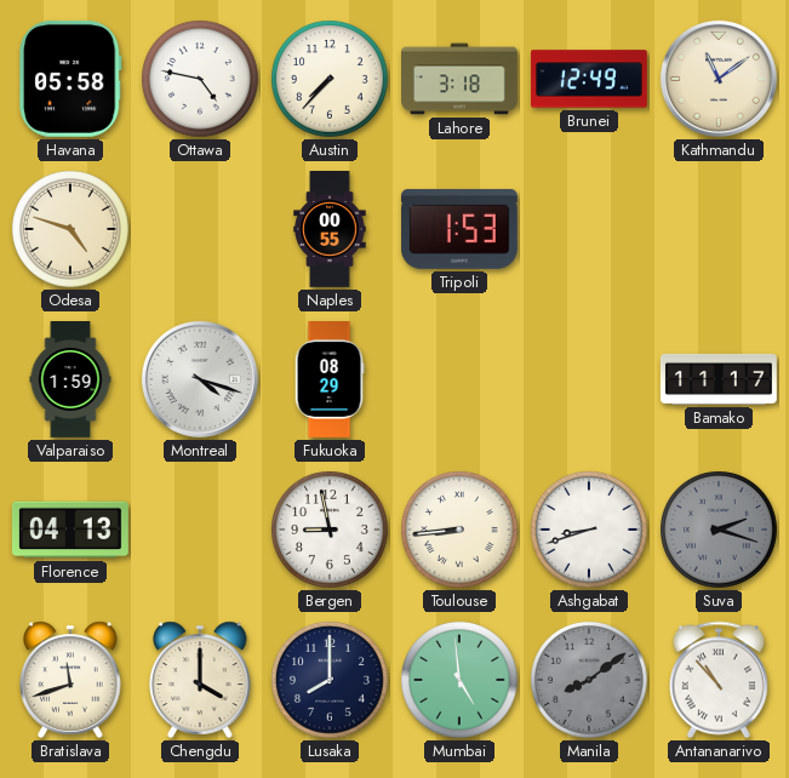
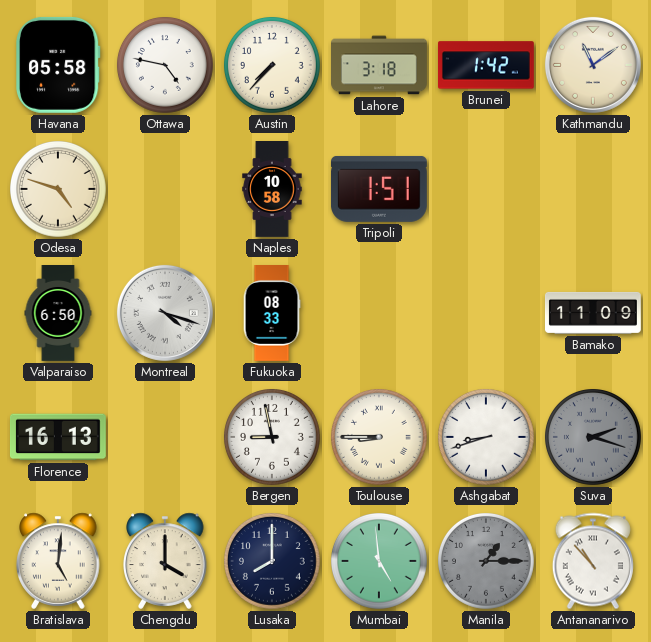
Brunei: 12:49 -> 1:42 (486, 65)
Naples: 00:55 -> 10:58 (272, 190)
Tripoli: 1:53 -> 1:51 (379, 189)
Valparaiso: 1:59 -> 6:50 (58, 314)
Fukuoka: 08:29 -> 08:33 (272, 314)
Bamako: 11:17 -> 11:09 (593, 313)
Florence: 04:13 -> 16:13 (58, 437)
Toulouse: 8:44 -> 8:45 (380, 438)
Bratislava: 11:42 -> 5:01 (58, 561)
Manila: 8:09 -> 1:15 (487, 562)
